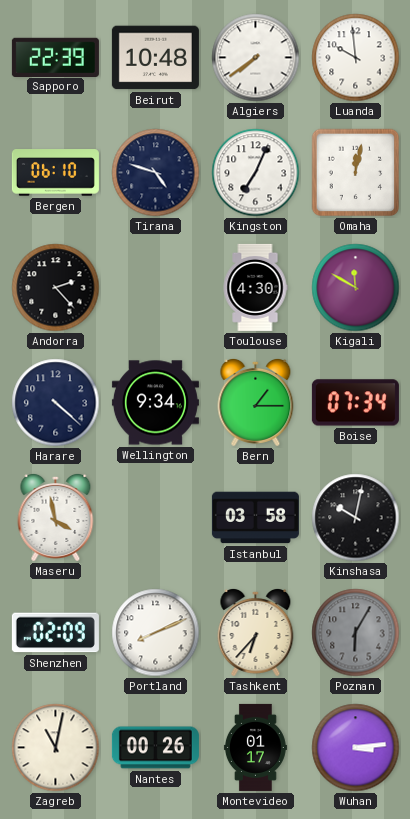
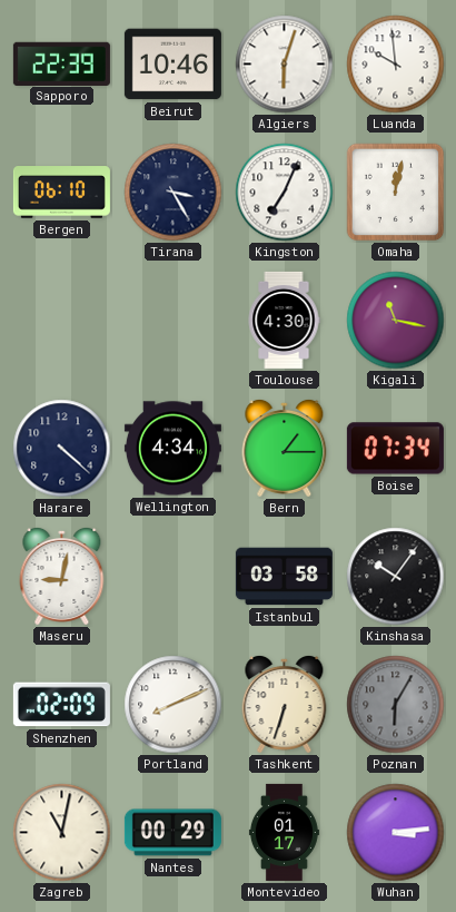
Beirut: 10:48 -> 10:46 (172, 65)
Algiers: 7:39 -> 6:03 (285, 65)
Tirana: 4:48 -> 3:25 (174, 193)
Andorra: 2:23 -> none (56, 288)
Kigali: 11:50 -> 11:17 (396, 321)
Wellington: 9:34 -> 4:34 (172, 449)
Maseru: 3:58 -> 9:02 (62, 576)
Kinshasa: 10:02 -> 10:06 (396, 577)
Tashkent: 6:37 -> 6:33 (285, 704)
Nantes: 00:26 -> 00:29 (172, 833)
